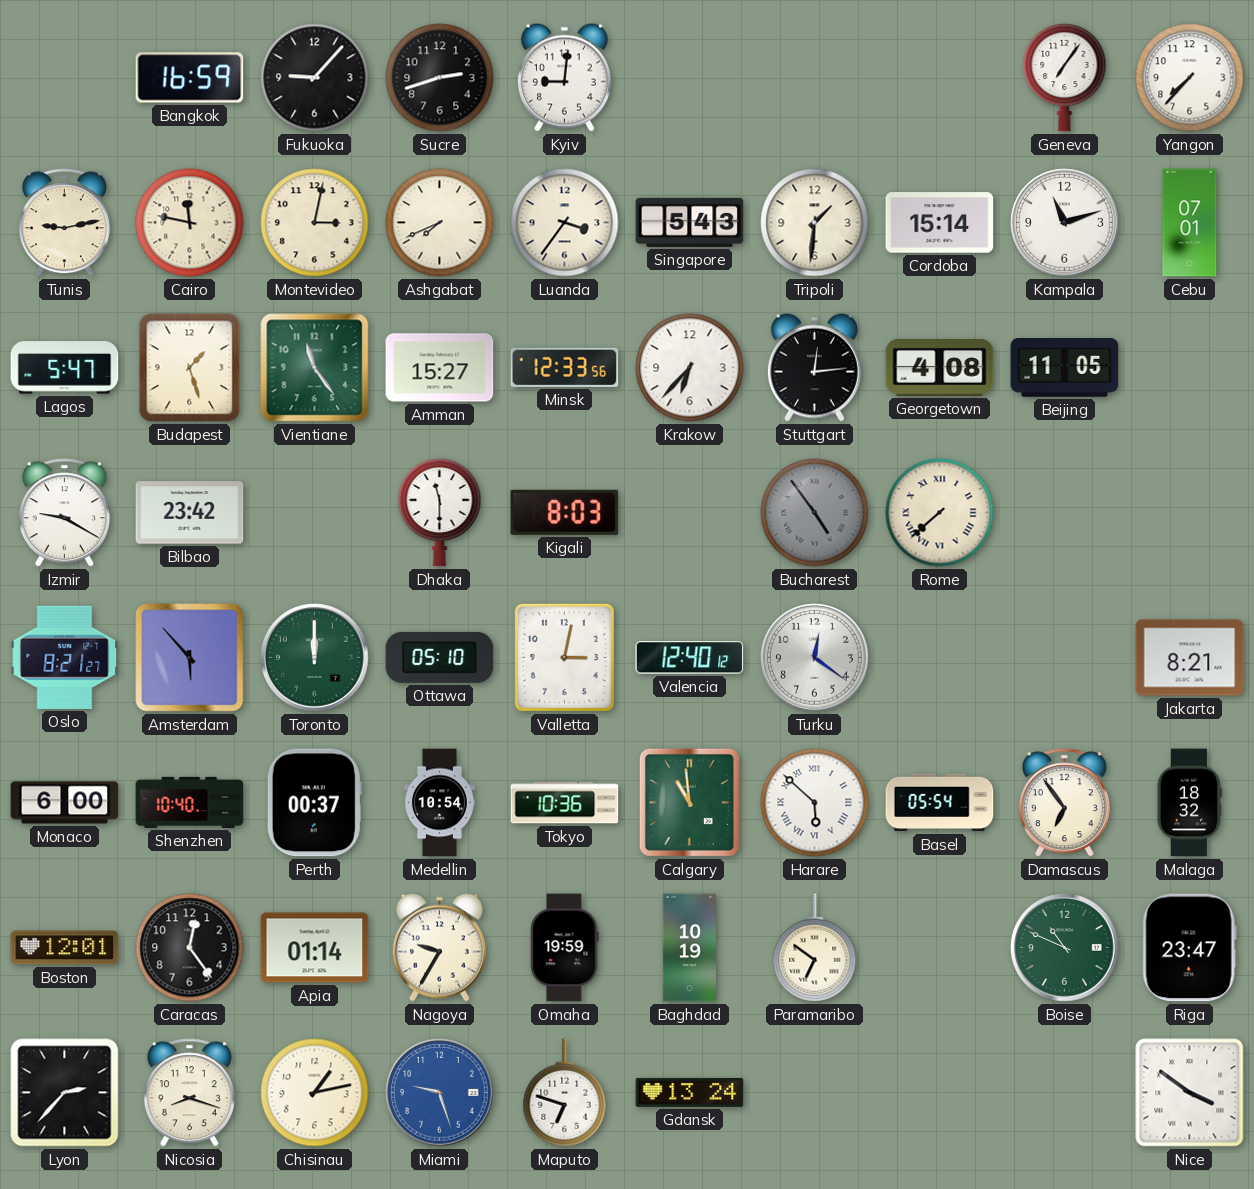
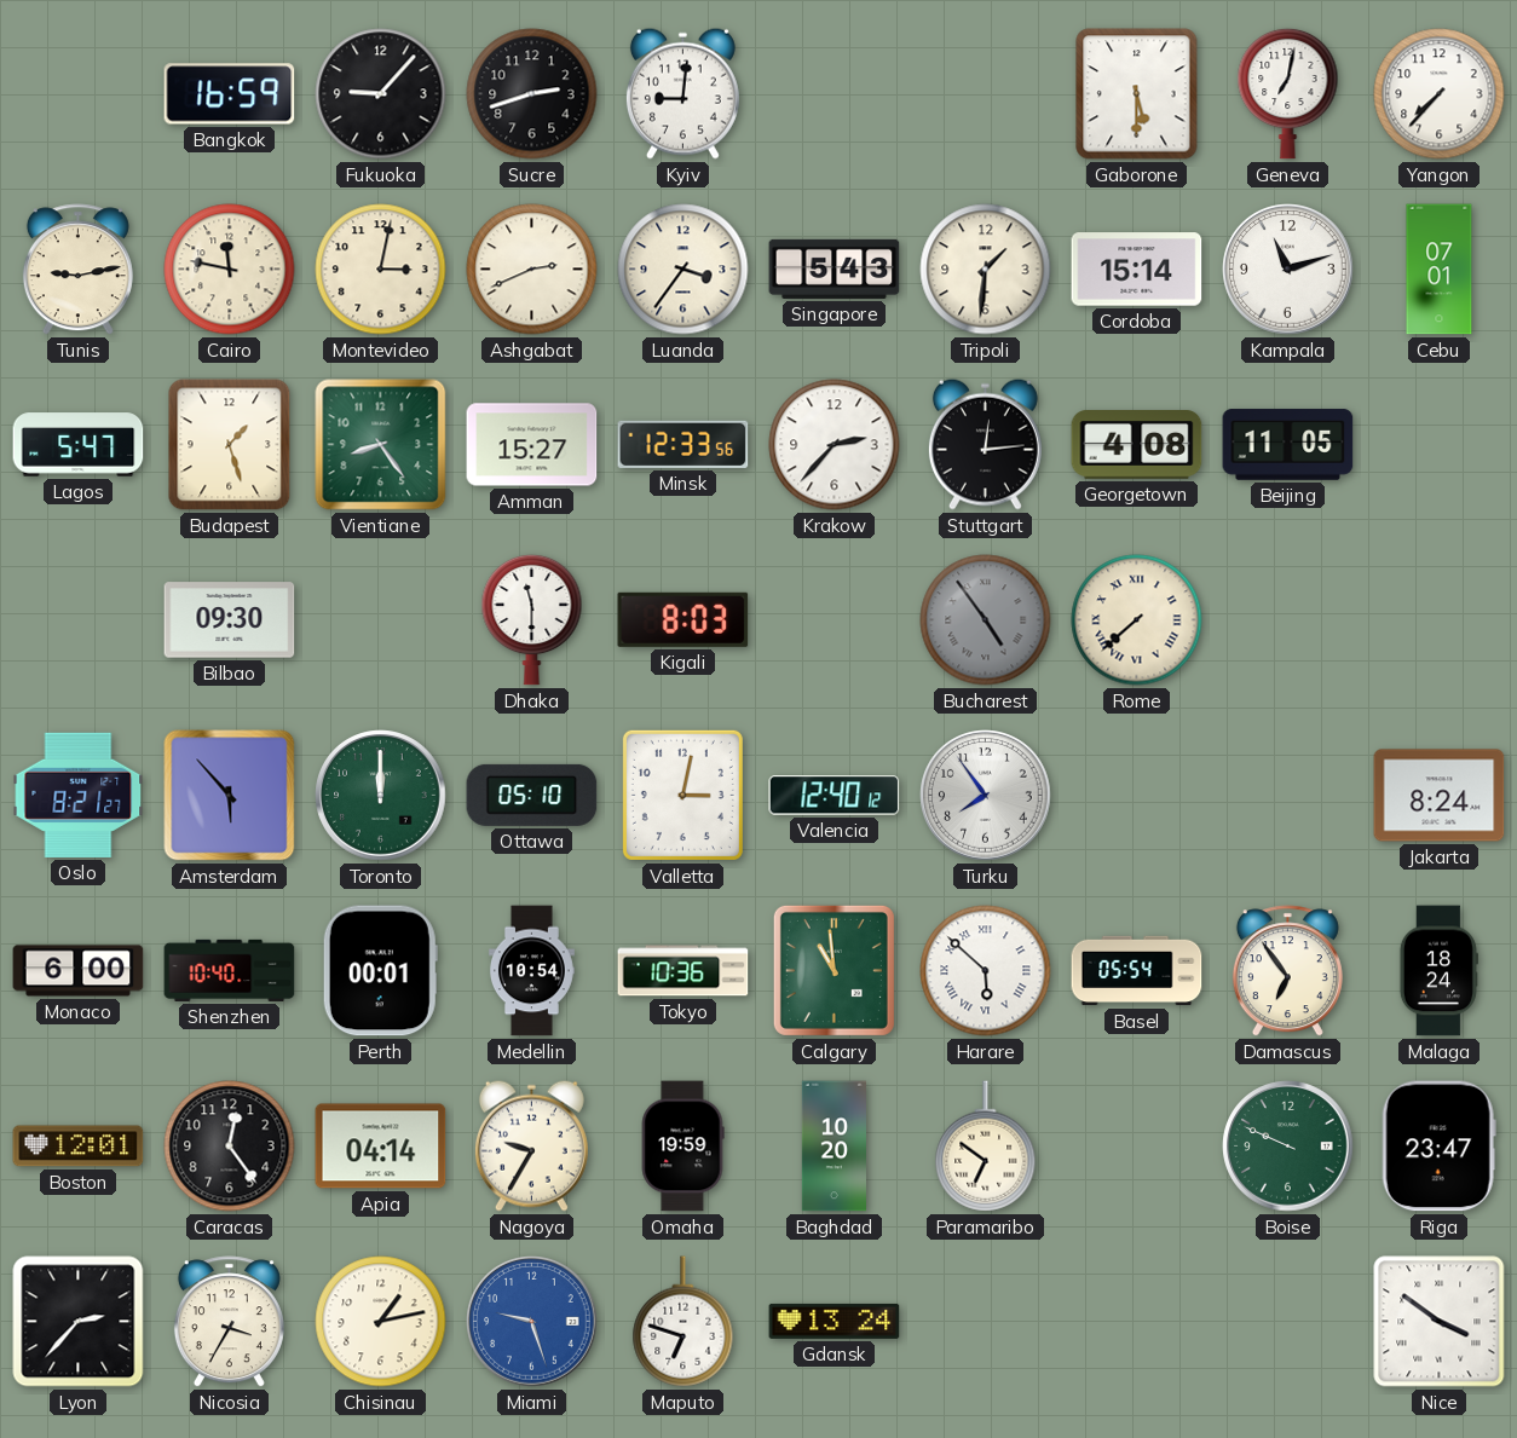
Gaborone: none -> 5:30 (1137, 94)
Geneva: 7:06 -> 7:02 (1288, 93)
Ashgabat: 7:41 -> 2:41 (532, 270)
Vientiane: 11:24 -> 8:24 (381, 445)
Krakow: 6:37 -> 2:37 (835, 445)
Izmir: 9:20 -> none (64, 513)
Bilbao: 23:42 -> 09:30 (230, 620)
Turku: 12:21 -> 7:54 (986, 796)
Jakarta: 8:21 -> 8:24 (1440, 796)
Perth: 00:37 -> 00:01 (380, 971)
Malaga: 18:32 -> 18:24 (1438, 971)
Apia: 01:14 -> 04:14 (381, 1147)
Baghdad: 10:19 -> 10:20 (834, 1147)
Boise: 10:49 -> 9:49 (1288, 1147)
Nicosia: 8:18 -> 3:35 (229, 1322)
